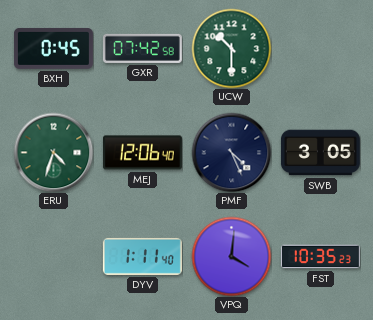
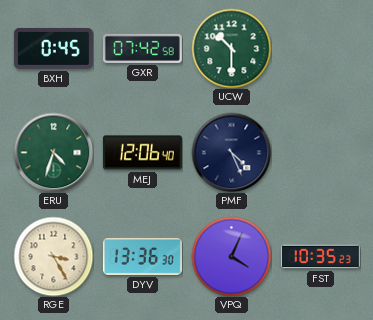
SWB: 3:05 -> none (320, 153)
RGE: none -> 3:25 (53, 256)
DYV: 1:11 -> 13:36 (142, 256)
VPQ: 4:01 -> 4:04 (231, 256)
